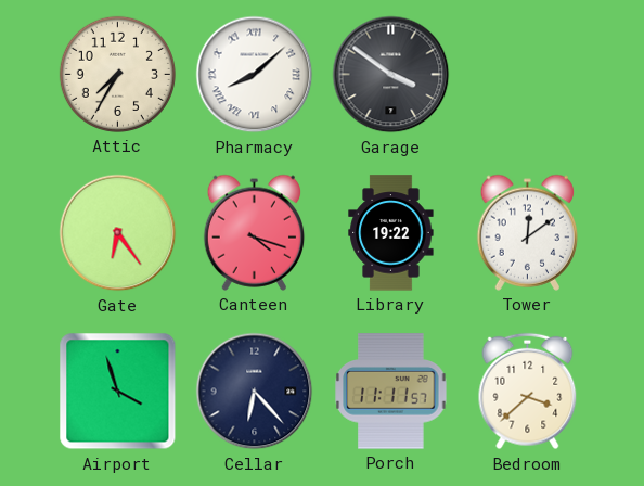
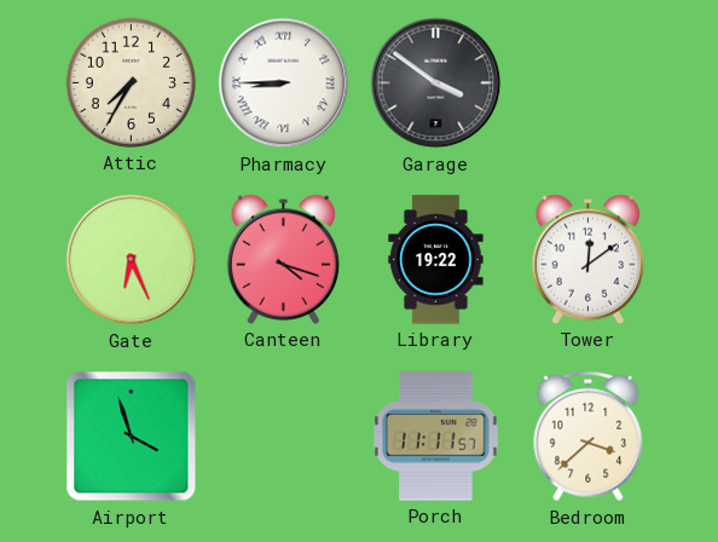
Pharmacy: 8:08 -> 8:45 (284, 83)
Gate: 6:24 -> 6:26 (132, 260)
Cellar: 6:23 -> none (255, 392)
